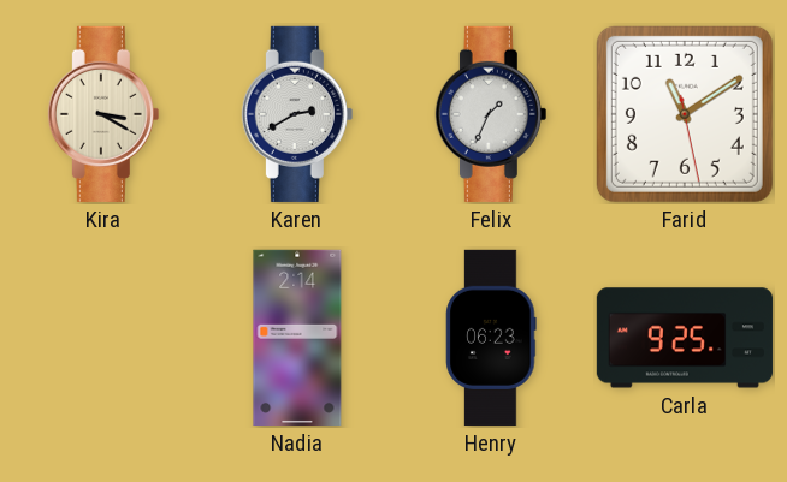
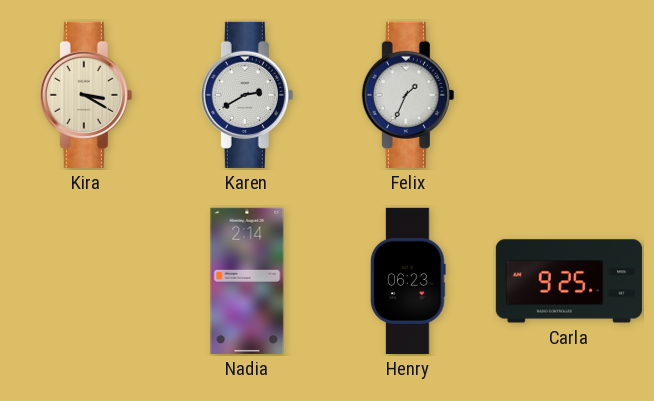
Farid: 11:09 -> none (685, 114)
